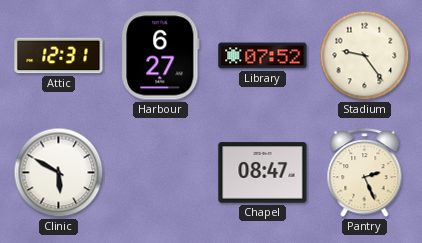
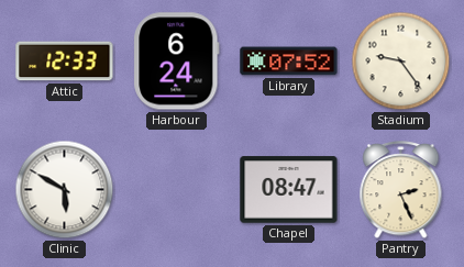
Attic: 12:31 -> 12:33 (65, 62)
Harbour: 6:27 -> 6:24 (177, 62)
